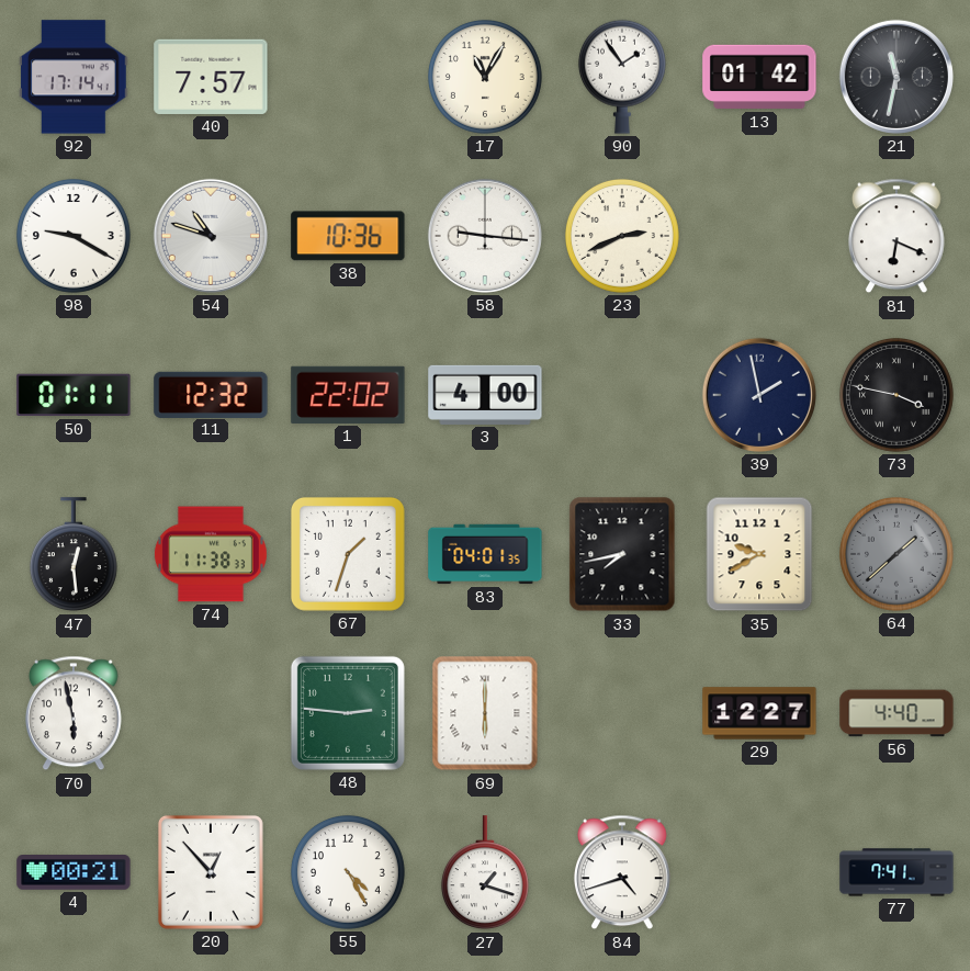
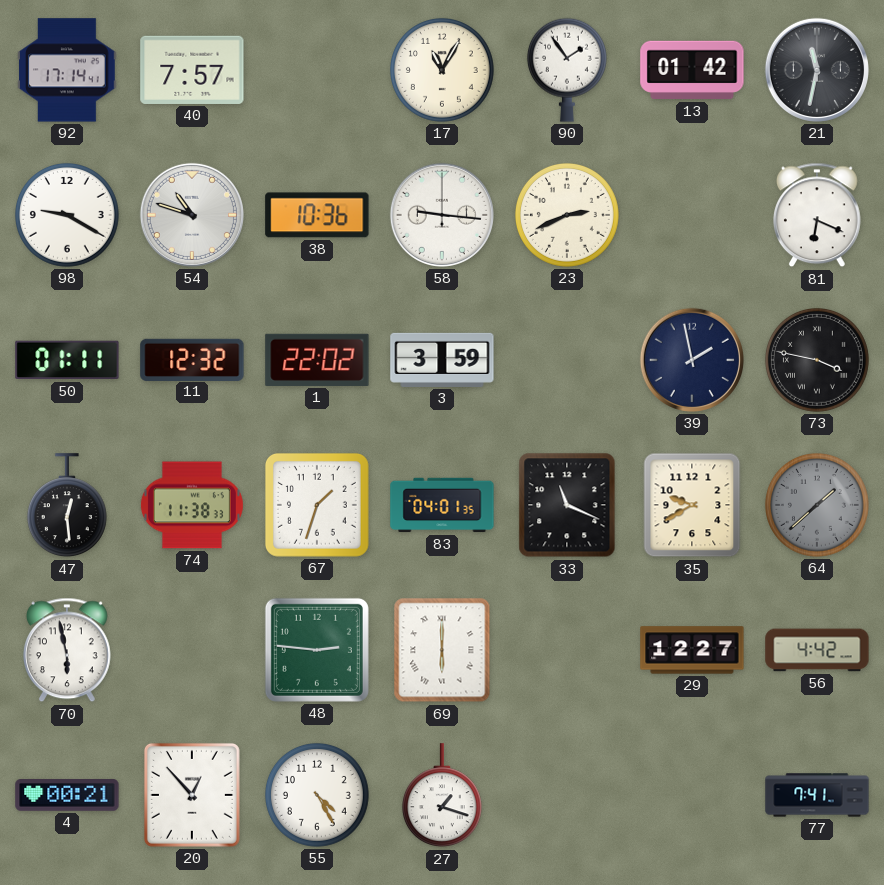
3: 4:00 -> 3:59 (442, 360)
33: 7:43 -> 11:19 (567, 505)
56: 4:40 -> 4:42 (817, 650)
84: 4:42 -> none (622, 872)
